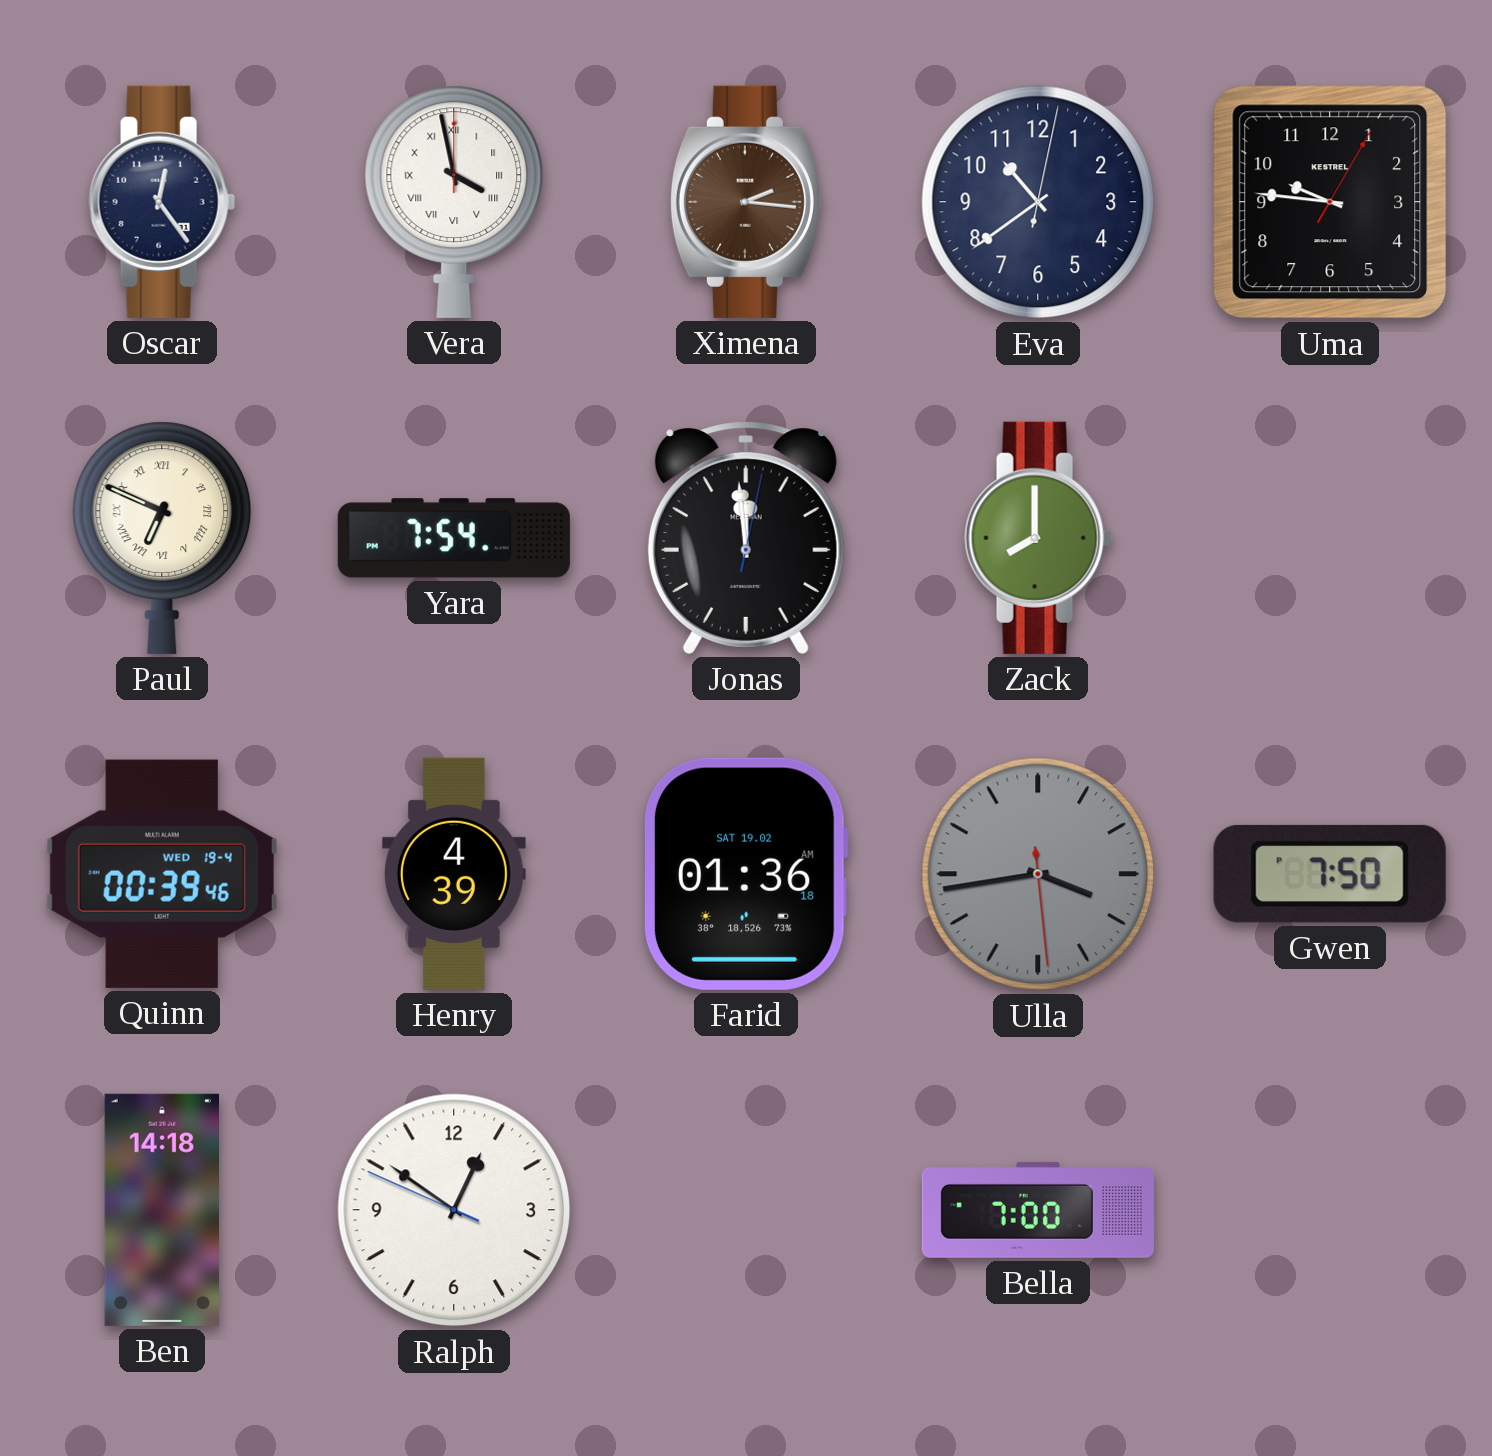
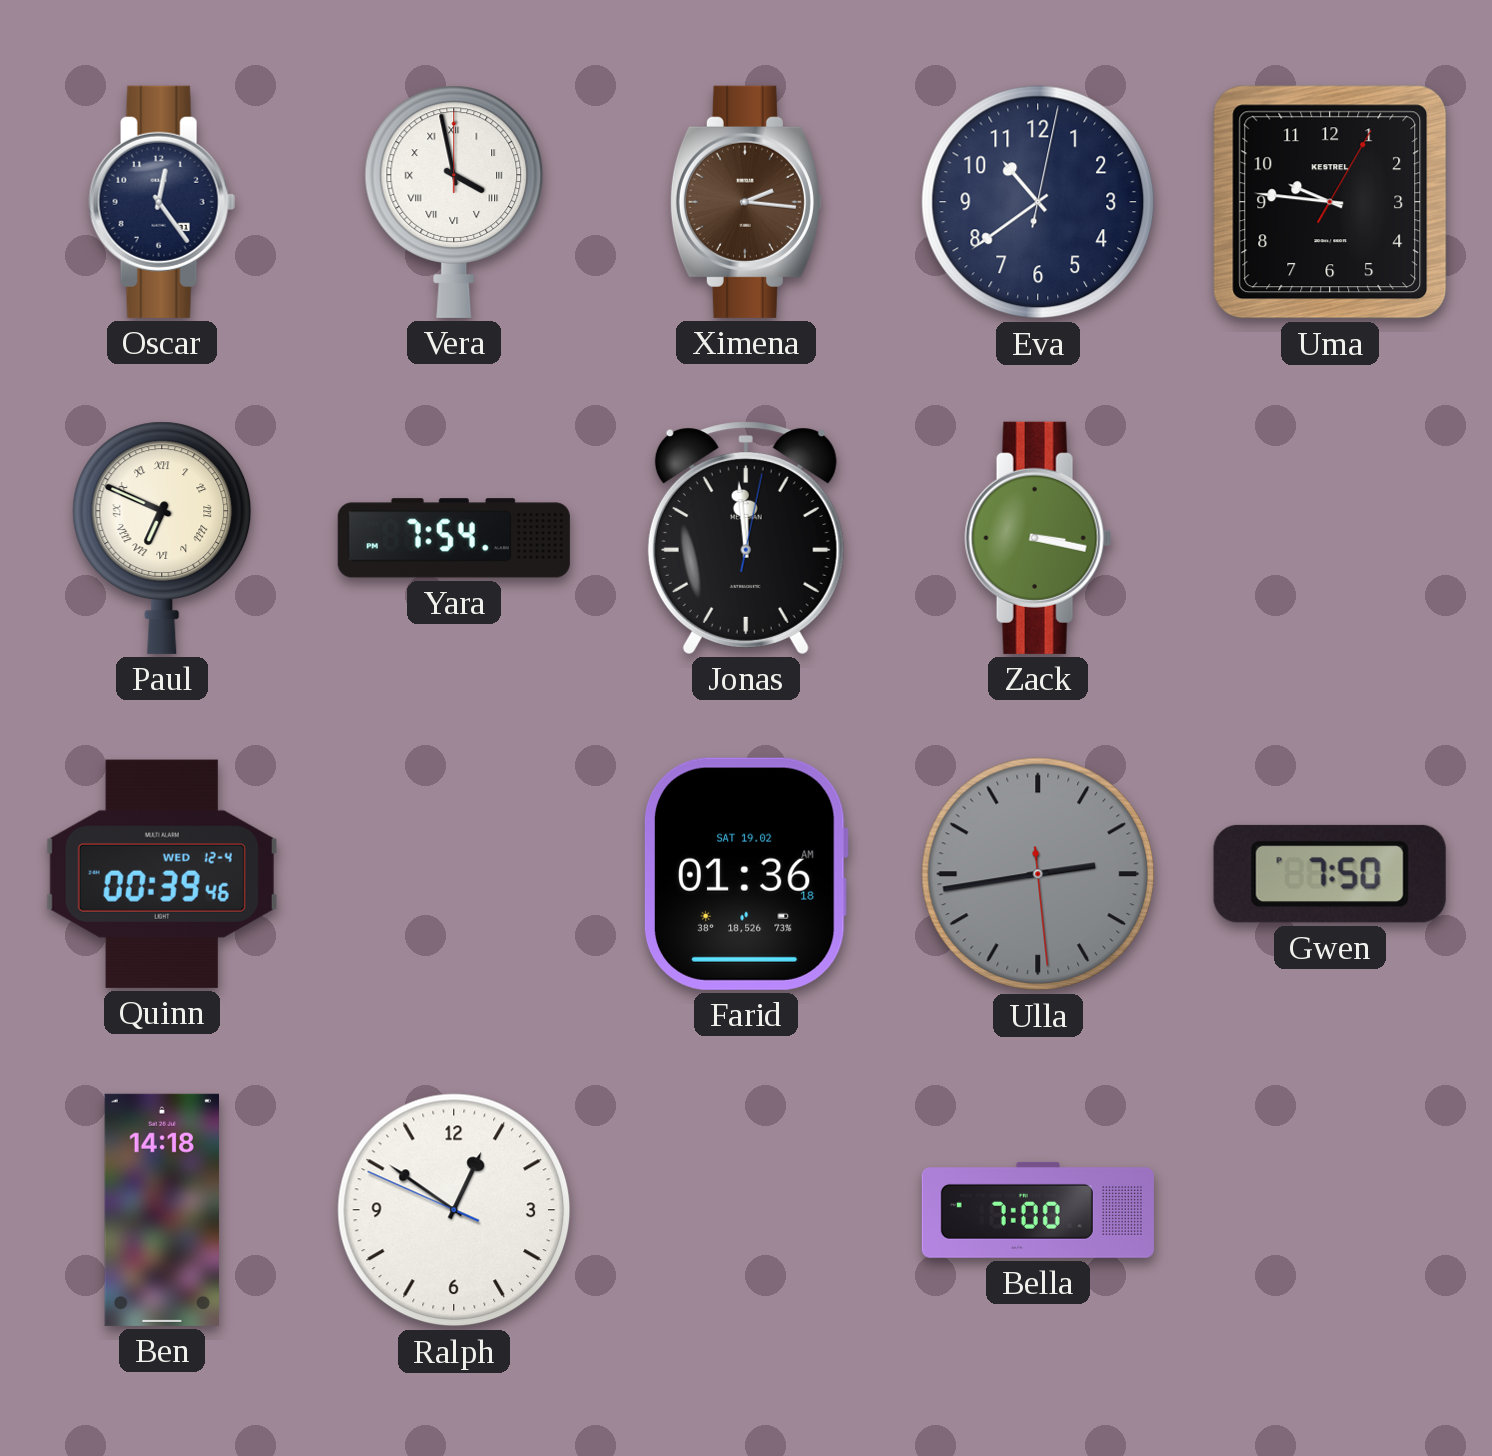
Zack: 8:00 -> 3:17 (1038, 538)
Quinn date: WED 19-4 -> WED 12-4 (162, 874)
Henry: 4:39 -> none (454, 874)
Ulla: 3:43 -> 2:43 (1038, 874)
